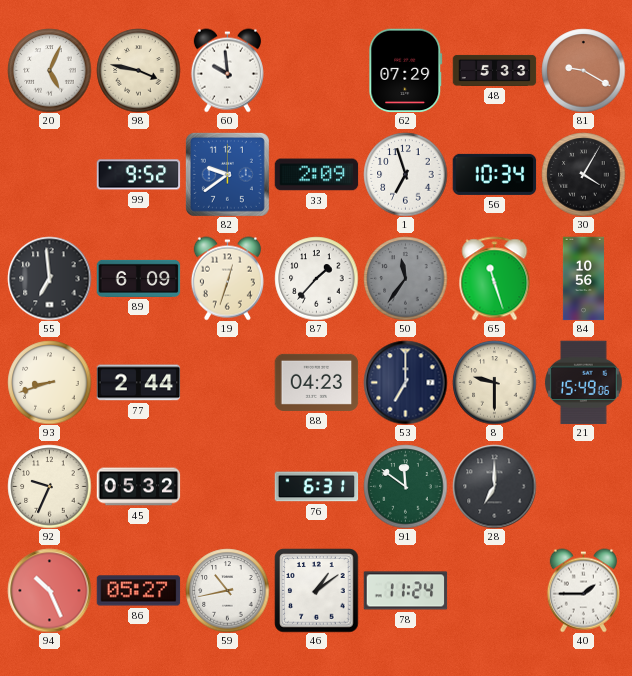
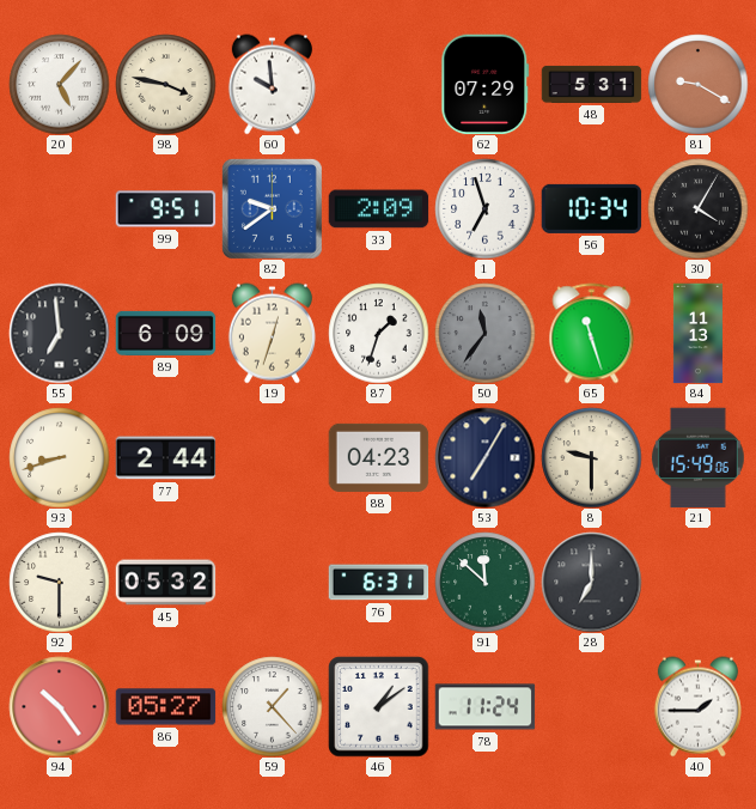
20: 5:04 -> 5:07 (59, 84)
48: 5:33 -> 5:31 (591, 84)
99: 9:52 -> 9:51 (165, 209)
87: 1:37 -> 1:33 (378, 333)
84: 10:56 -> 11:13 (697, 333)
53: 7:00 -> 7:05 (484, 457)
92: 9:34 -> 9:30 (59, 582)
91: 11:51 -> 11:52 (484, 582)
94: 10:26 -> 10:24 (59, 706)
59: 10:43 -> 1:23 (272, 706)
